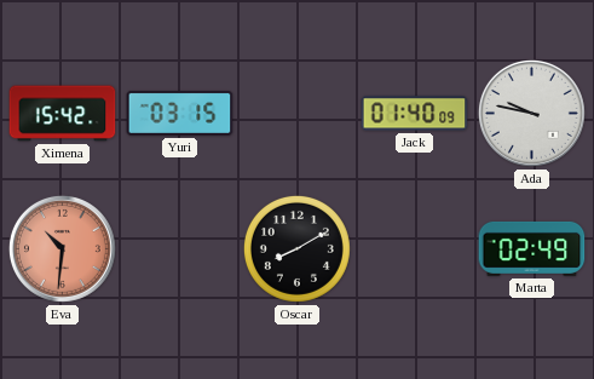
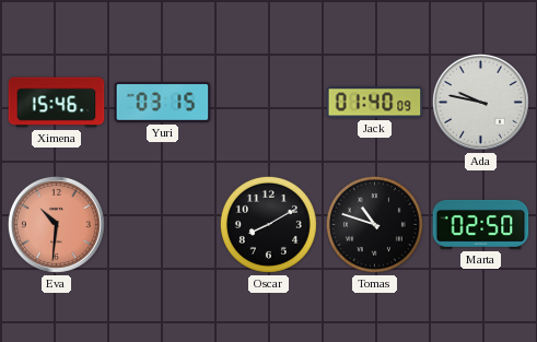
Ximena: 15:42 -> 15:46 (57, 103)
Tomas: none -> 10:48 (374, 224)
Marta: 02:49 -> 02:50 (481, 224)
